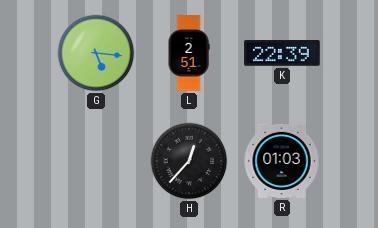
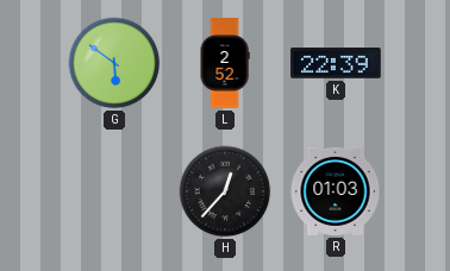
G: 5:16 -> 5:51 (114, 63)
L: 2:51 -> 2:52 (225, 63)
